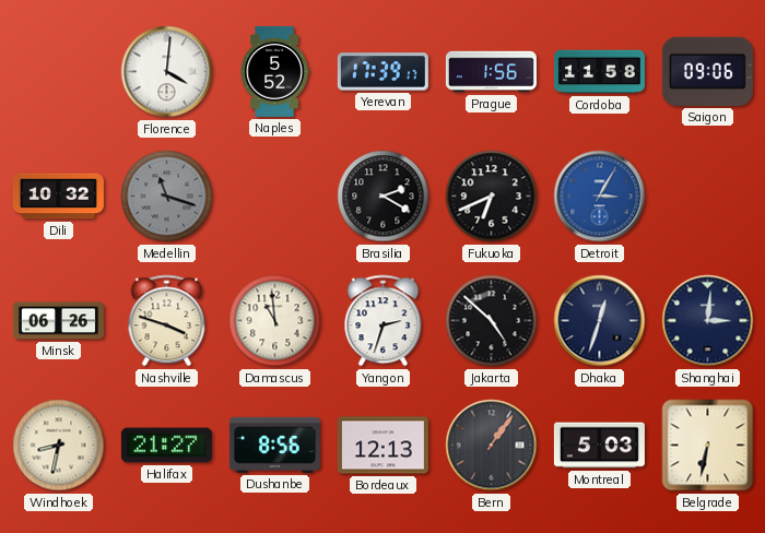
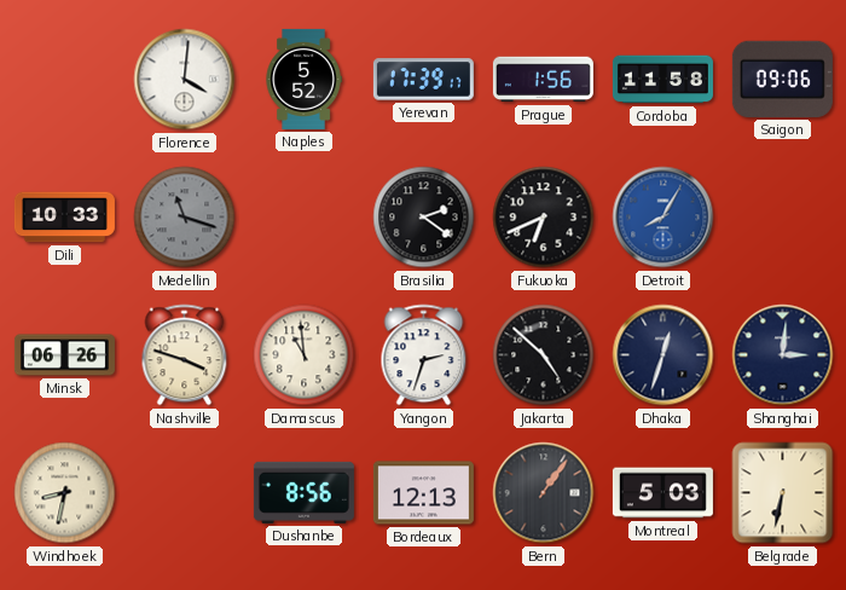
Dili: 10:32 -> 10:33 (64, 218)
Brasilia: 2:20 -> 2:21 (424, 218)
Detroit: 3:05 -> 8:05 (664, 218)
Halifax: 21:27 -> none (166, 446)
